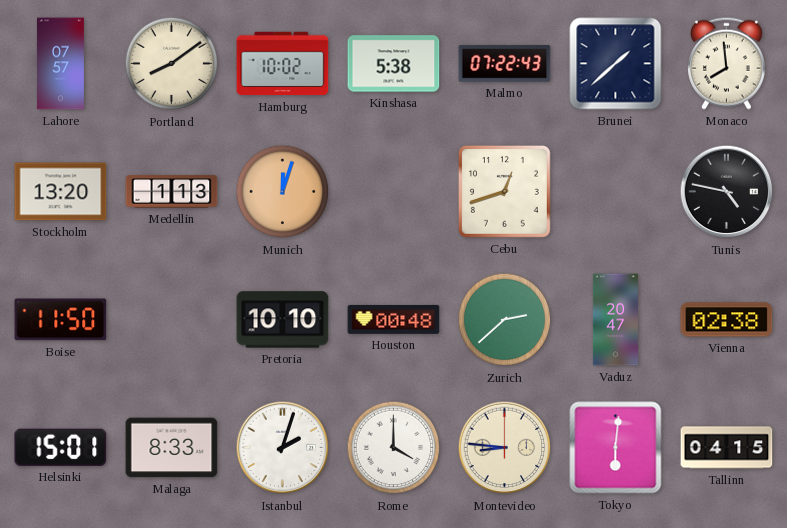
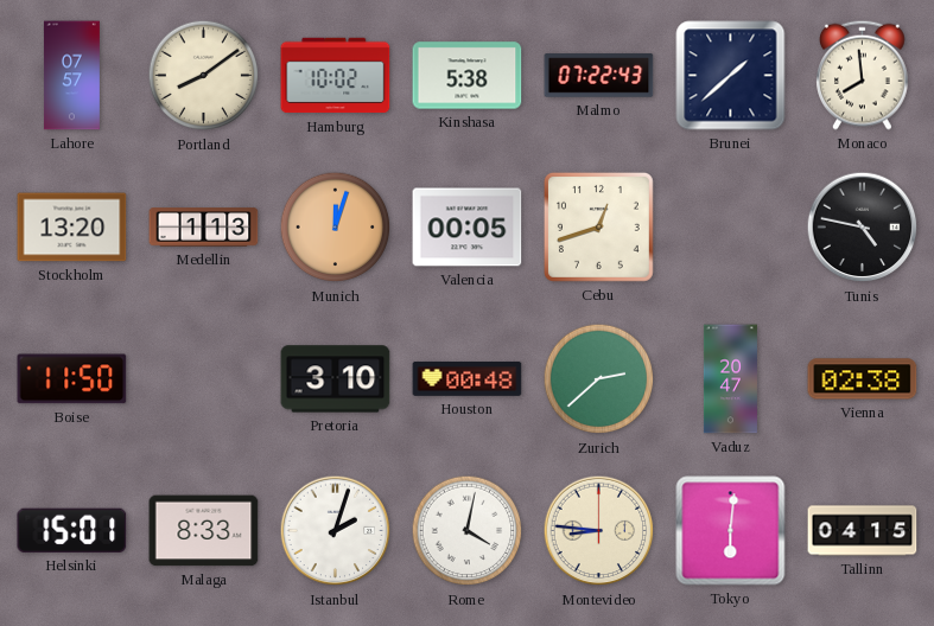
Valencia: none -> 00:05 (468, 228)
Pretoria: 10:10 -> 3:10 (336, 379)
Rome: 4:00 -> 4:02 (468, 531)
